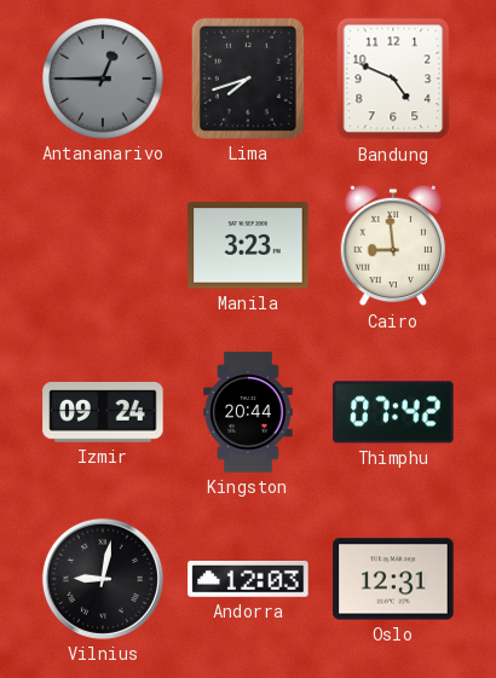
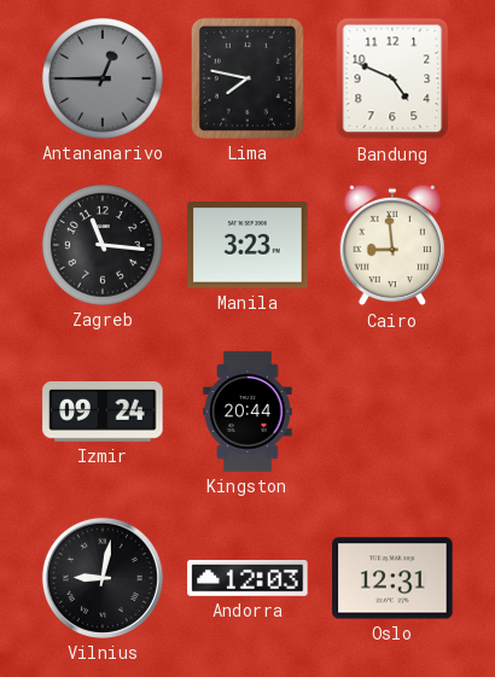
Lima: 7:42 -> 7:47 (247, 78)
Zagreb: none -> 11:16 (104, 246)
Thimphu: 07:42 -> none (393, 412)
